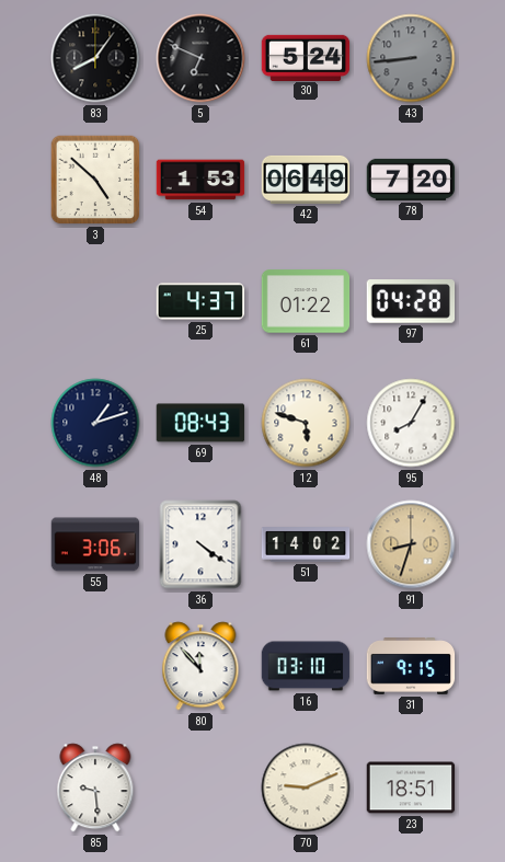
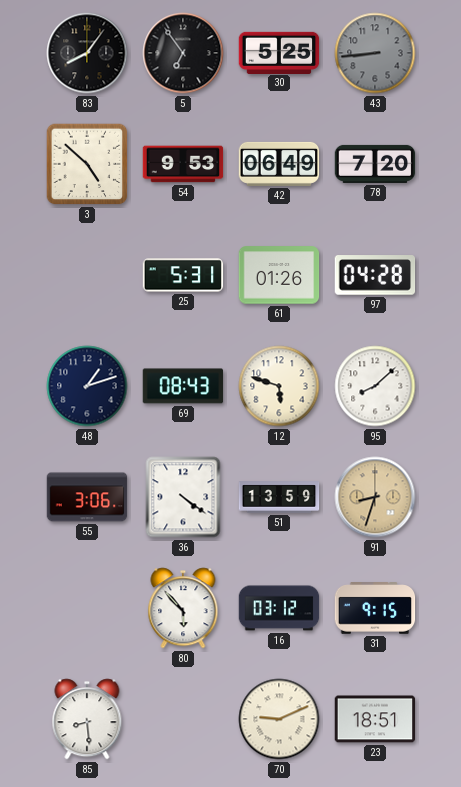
5: 6:49 -> 6:54 (183, 53)
30: 5:24 -> 5:25 (279, 52)
54: 1:53 -> 9:53 (183, 164)
25: 4:37 -> 5:31 (183, 275)
61: 01:22 -> 01:26 (279, 275)
95: 8:05 -> 8:08 (375, 386)
51: 14:02 -> 13:59 (279, 497)
80: 11:53 -> 5:53 (183, 608)
16: 03:10 -> 03:12 (279, 608)
85: 9:29 -> 8:29 (87, 719)
